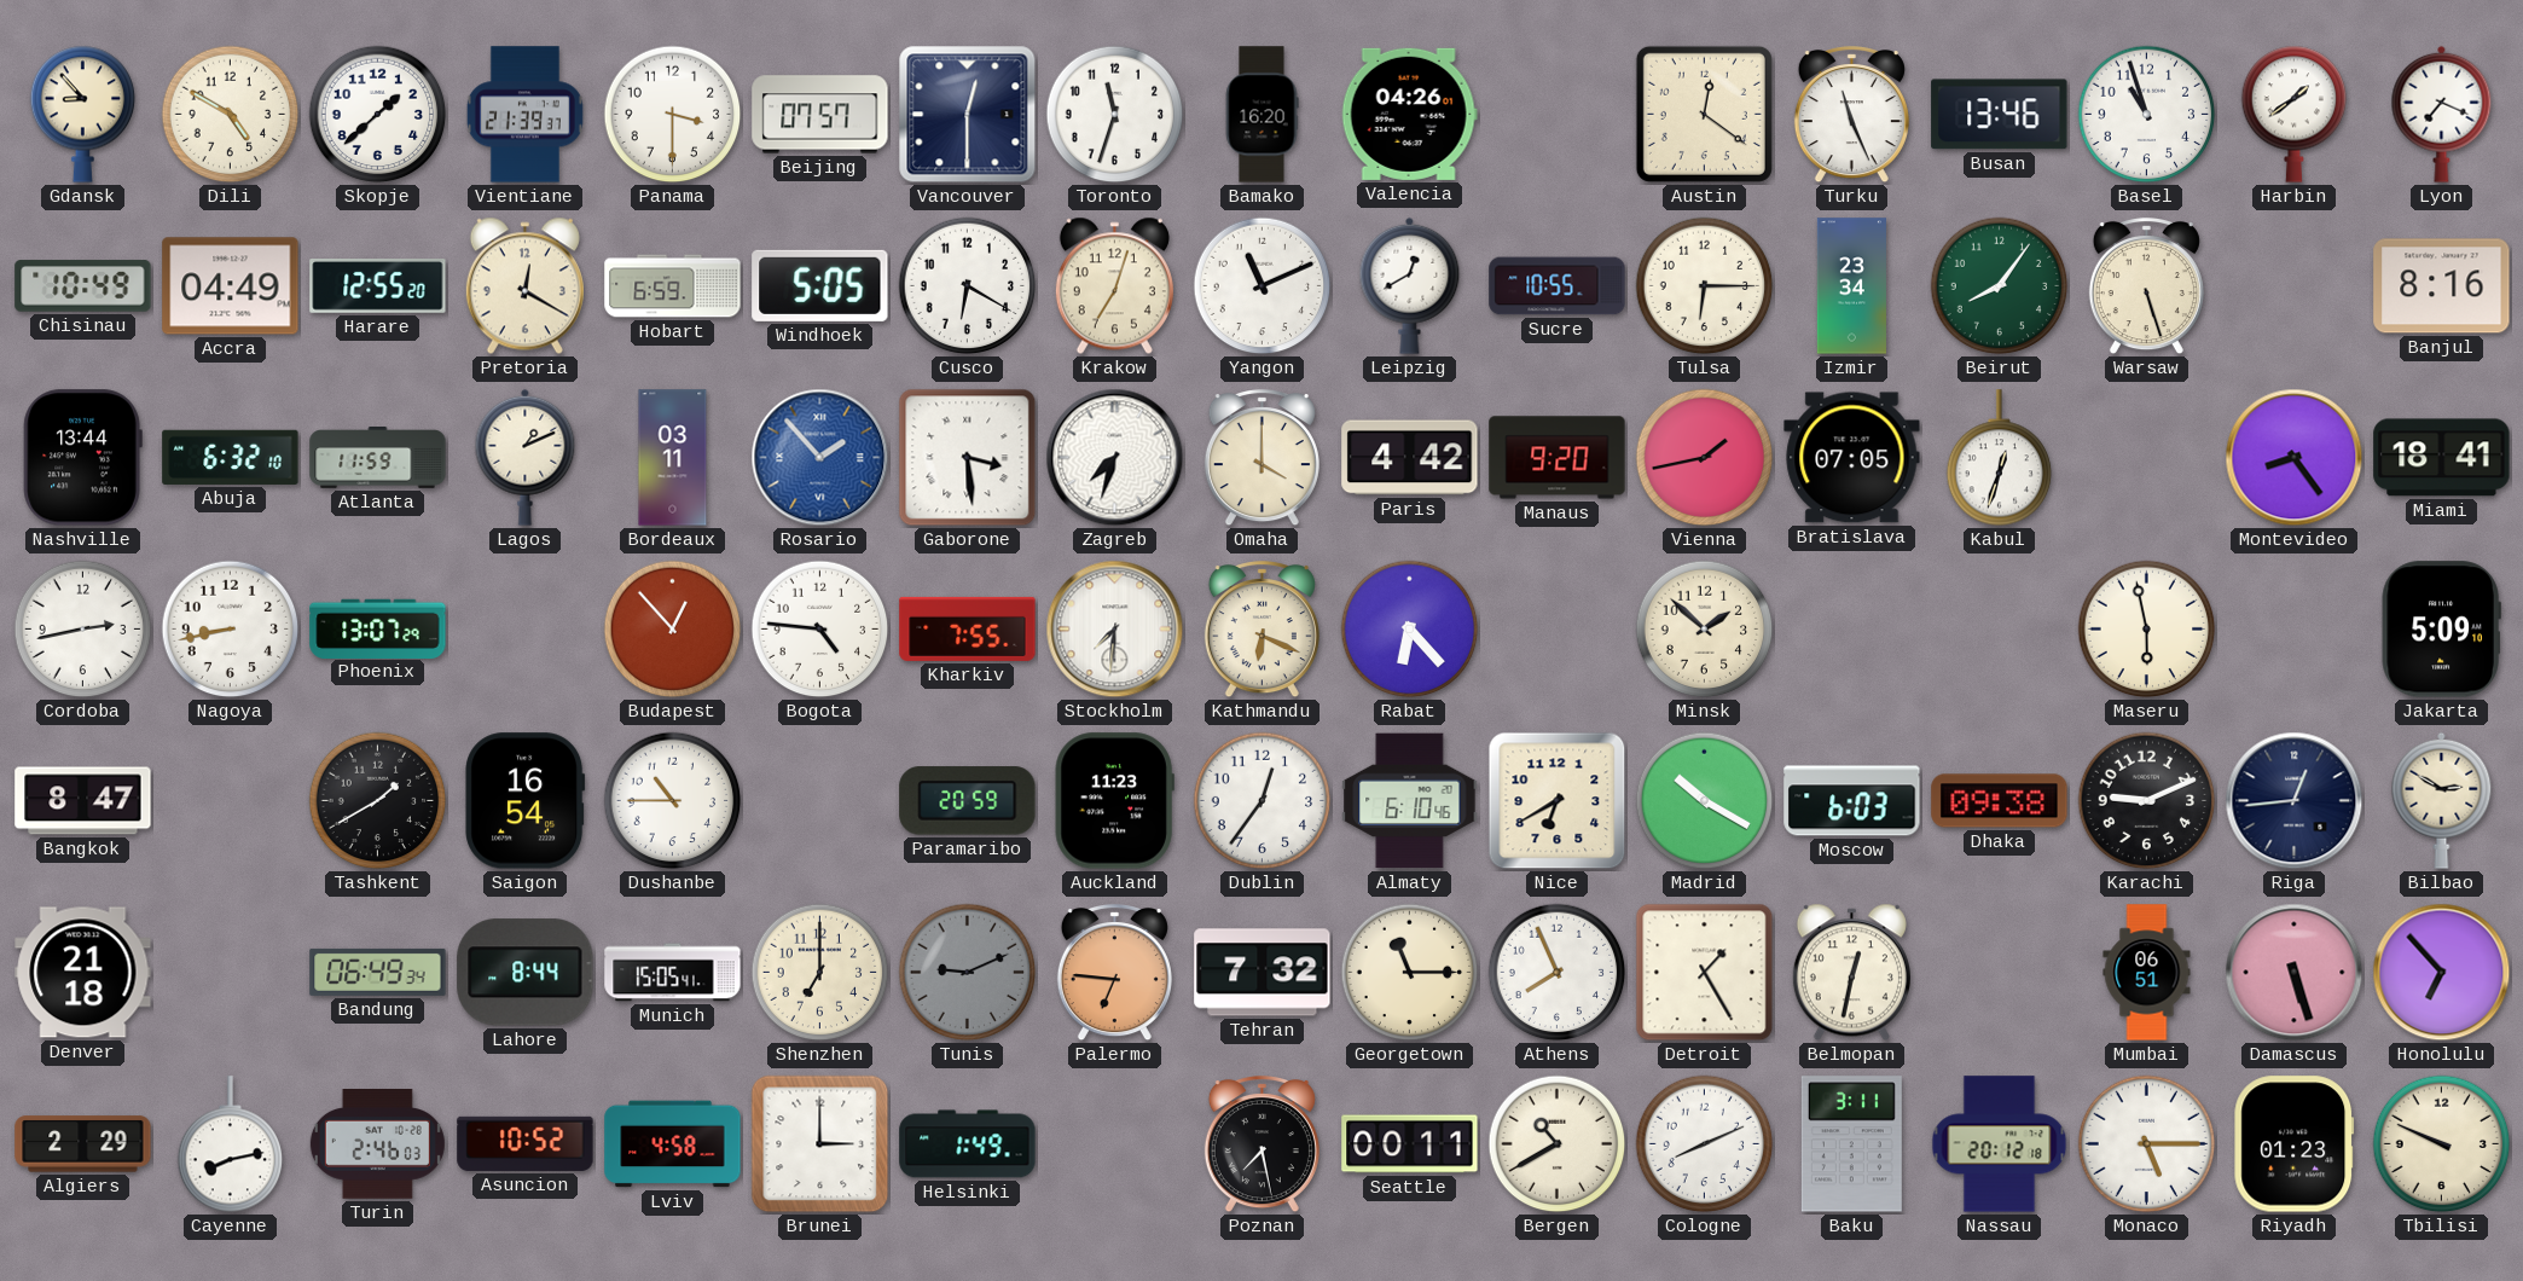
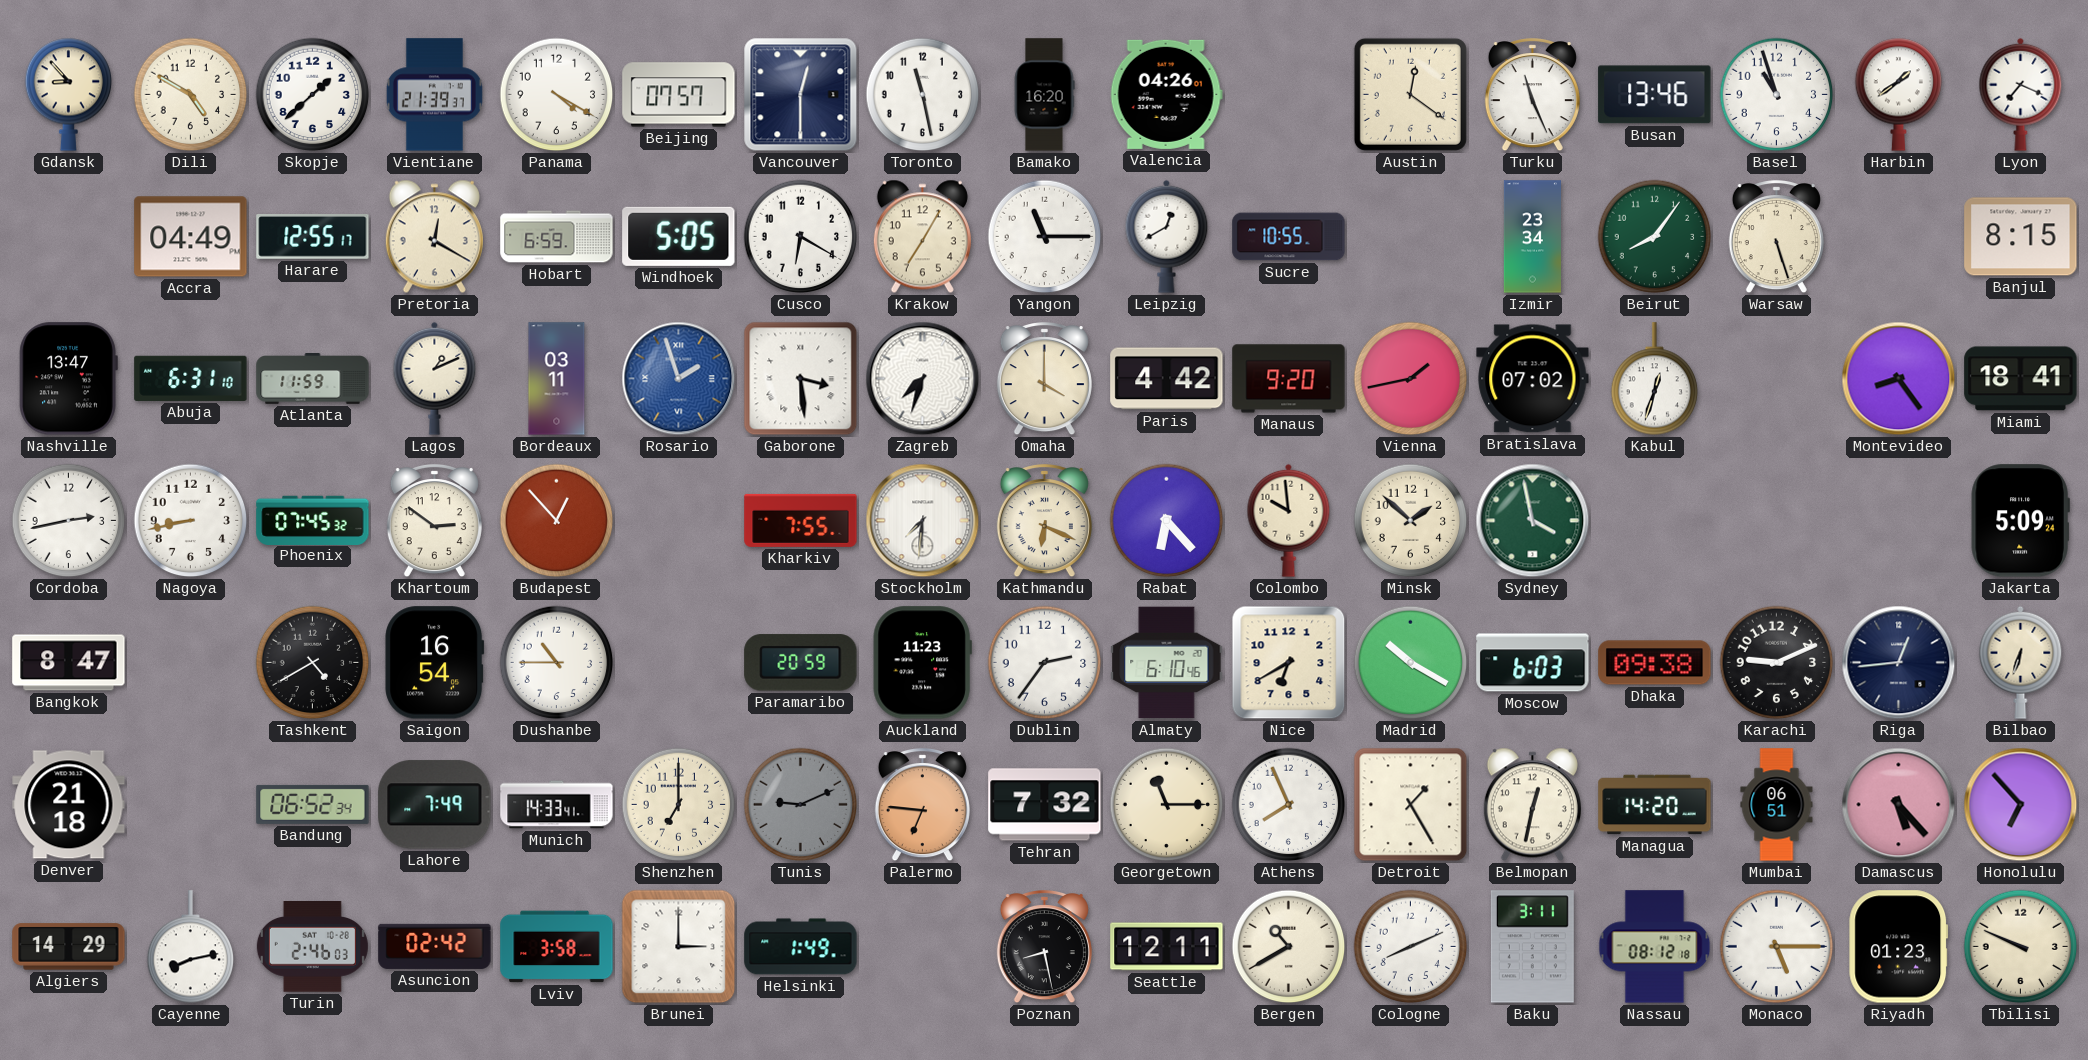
Panama: 3:30 -> 4:20 (557, 95)
Toronto: 11:33 -> 11:28 (923, 95)
Chisinau: 10:49 -> none (83, 286)
Harare: 12:55:20 -> 12:55:17 (313, 237)
Krakow: 7:03 -> 7:05 (922, 237)
Yangon: 11:11 -> 11:15 (1045, 237)
Tulsa: 6:15 -> none (1705, 286)
Banjul: 8:16 -> 8:15 (2021, 237)
Nashville: 13:44 -> 13:47 (68, 379)
Abuja: 6:32 -> 6:31 (191, 378)
Rosario: 1:53 -> 1:57 (679, 379)
Bratislava: 07:05 -> 07:02 (1533, 379)
Phoenix: 13:07 -> 07:45 (313, 520)
Khartoum: none -> 2:51 (434, 522)
Bogota: 4:46 -> none (820, 630)
Colombo: none -> 9:59 (1289, 520)
Sydney: none -> 3:58 (1533, 521)
Maseru: 5:58 -> none (2147, 630)
Jakarta: 5:09:10 -> 5:09:24 (2020, 521)
Tashkent: 1:40 -> 4:40 (313, 663)
Dublin: 12:36 -> 2:36 (1045, 663)
Bilbao: 2:50 -> 6:33 (2021, 662)
Bandung: 06:49 -> 06:52 (313, 804)
Lahore: 8:44 -> 7:49 (435, 805)
Munich: 15:05 -> 14:33 (557, 805)
Managua: none -> 14:20 (1655, 805)
Damascus: 5:27 -> 5:23 (1899, 805)
Algiers: 2:29 -> 14:29 (69, 947)
Asuncion: 10:52 -> 02:42 (435, 946)
Lviv: 4:58 -> 3:58 (557, 947)
Poznan: 7:28 -> 8:28 (1044, 948)
Seattle: 00:11 -> 12:11 (1167, 947)
Nassau: 20:12 -> 08:12 (1655, 947)
